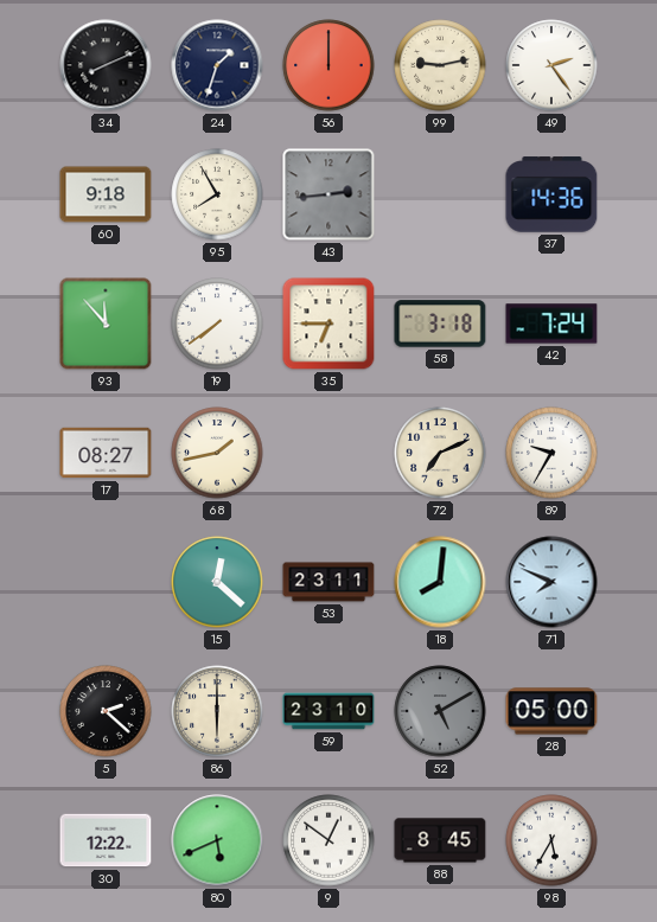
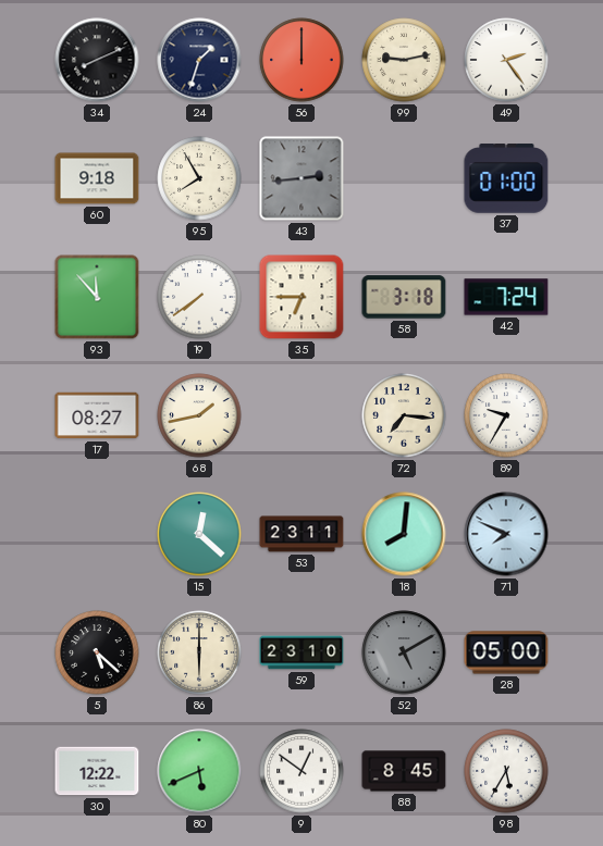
37: 14:36 -> 01:00 (506, 178)
72: 7:11 -> 7:16 (404, 415)
5: 2:22 -> 5:22 (97, 652)
